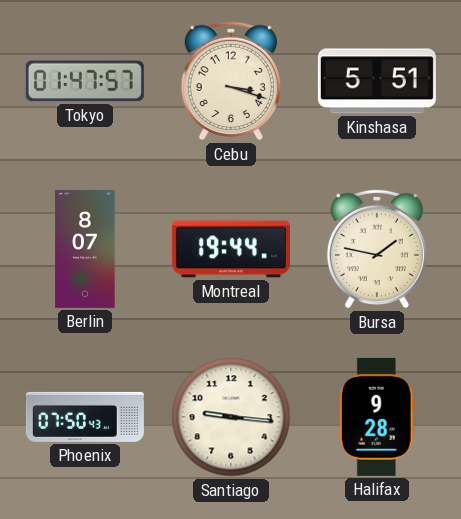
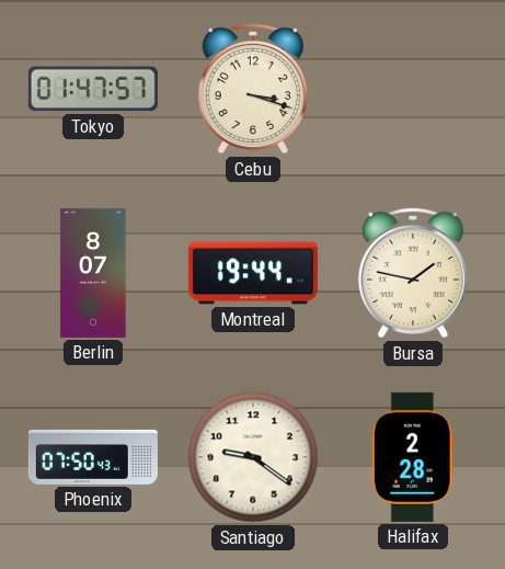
Kinshasa: 5:51 -> none (377, 81)
Santiago: 9:16 -> 9:21 (253, 457)
Halifax: 9:28 -> 2:28 (413, 457)
